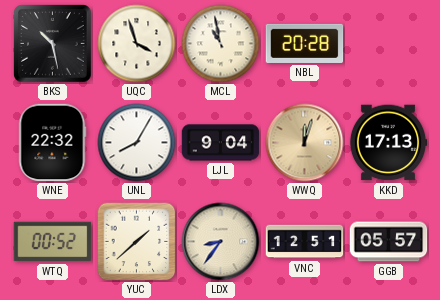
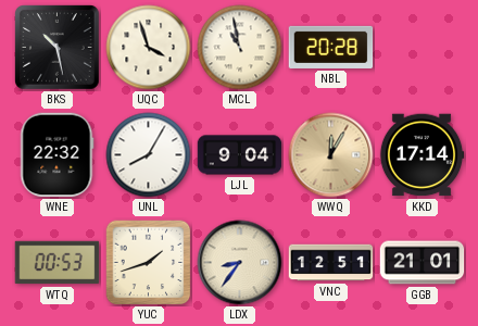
WWQ: 12:03 -> 12:05 (331, 155)
KKD: 17:13 -> 17:14 (422, 155)
WTQ: 00:52 -> 00:53 (58, 263)
YUC: 1:38 -> 1:42 (149, 263)
GGB: 05:57 -> 21:01 (423, 263)
